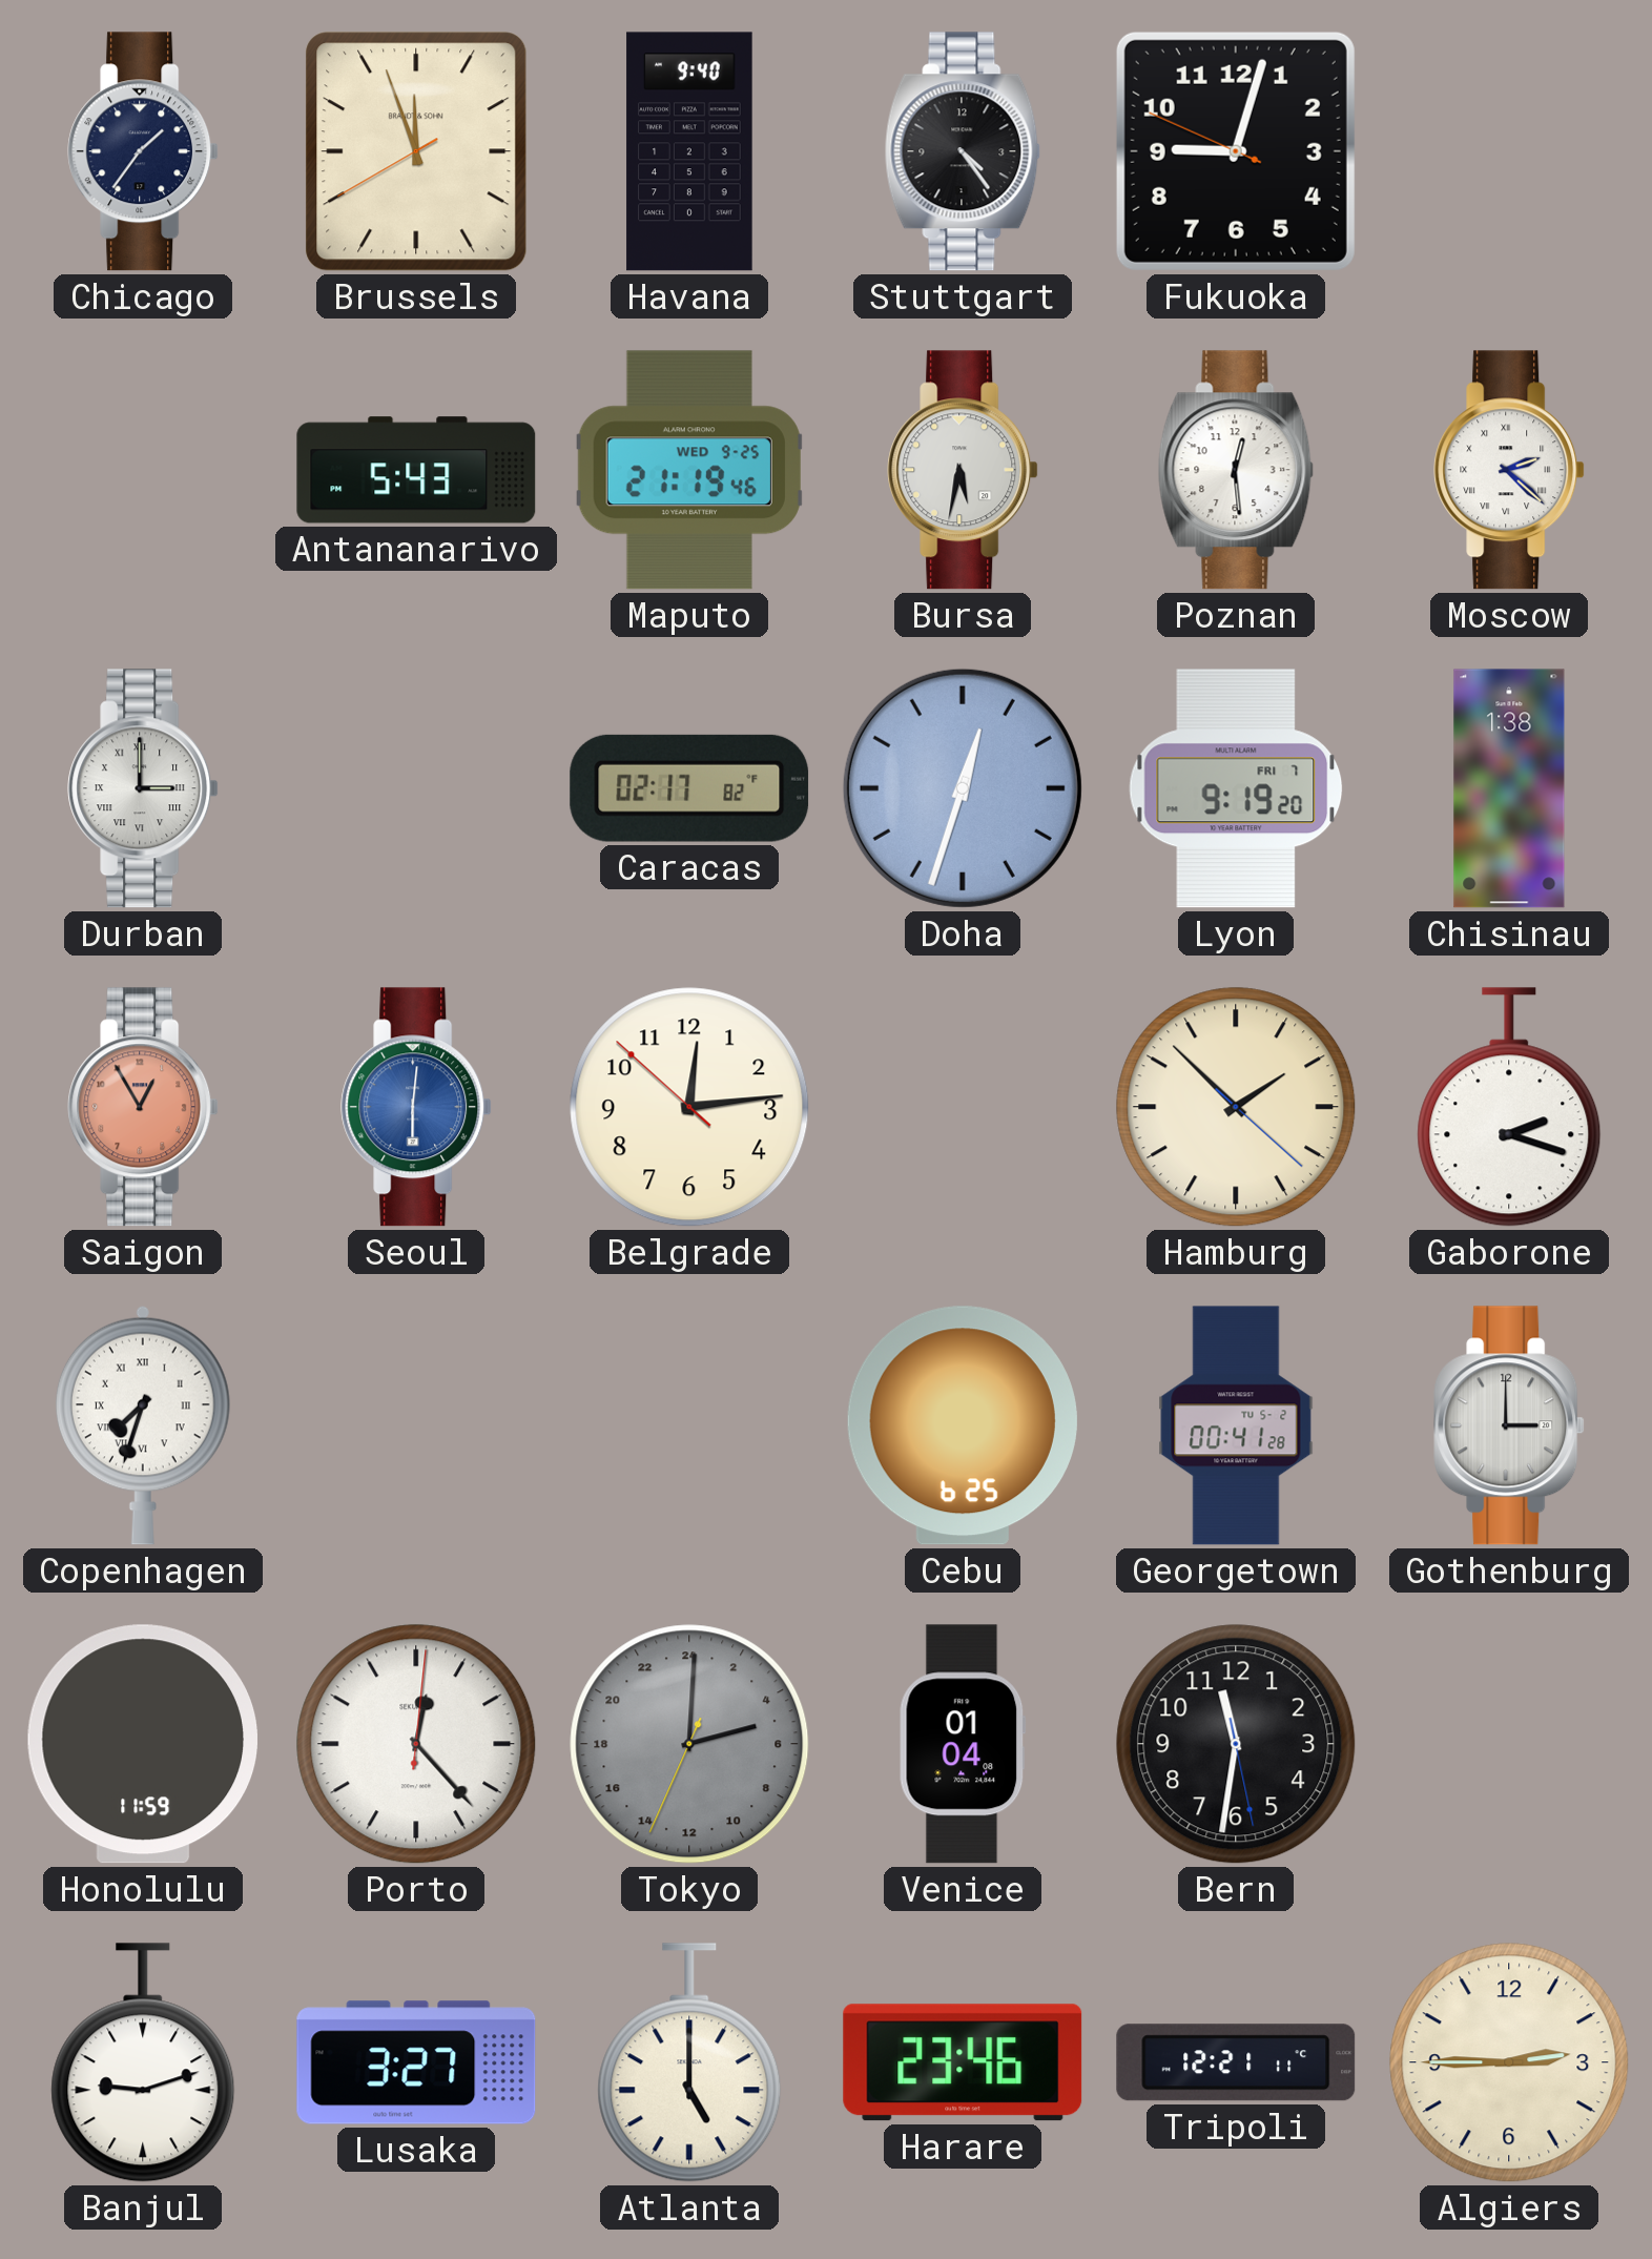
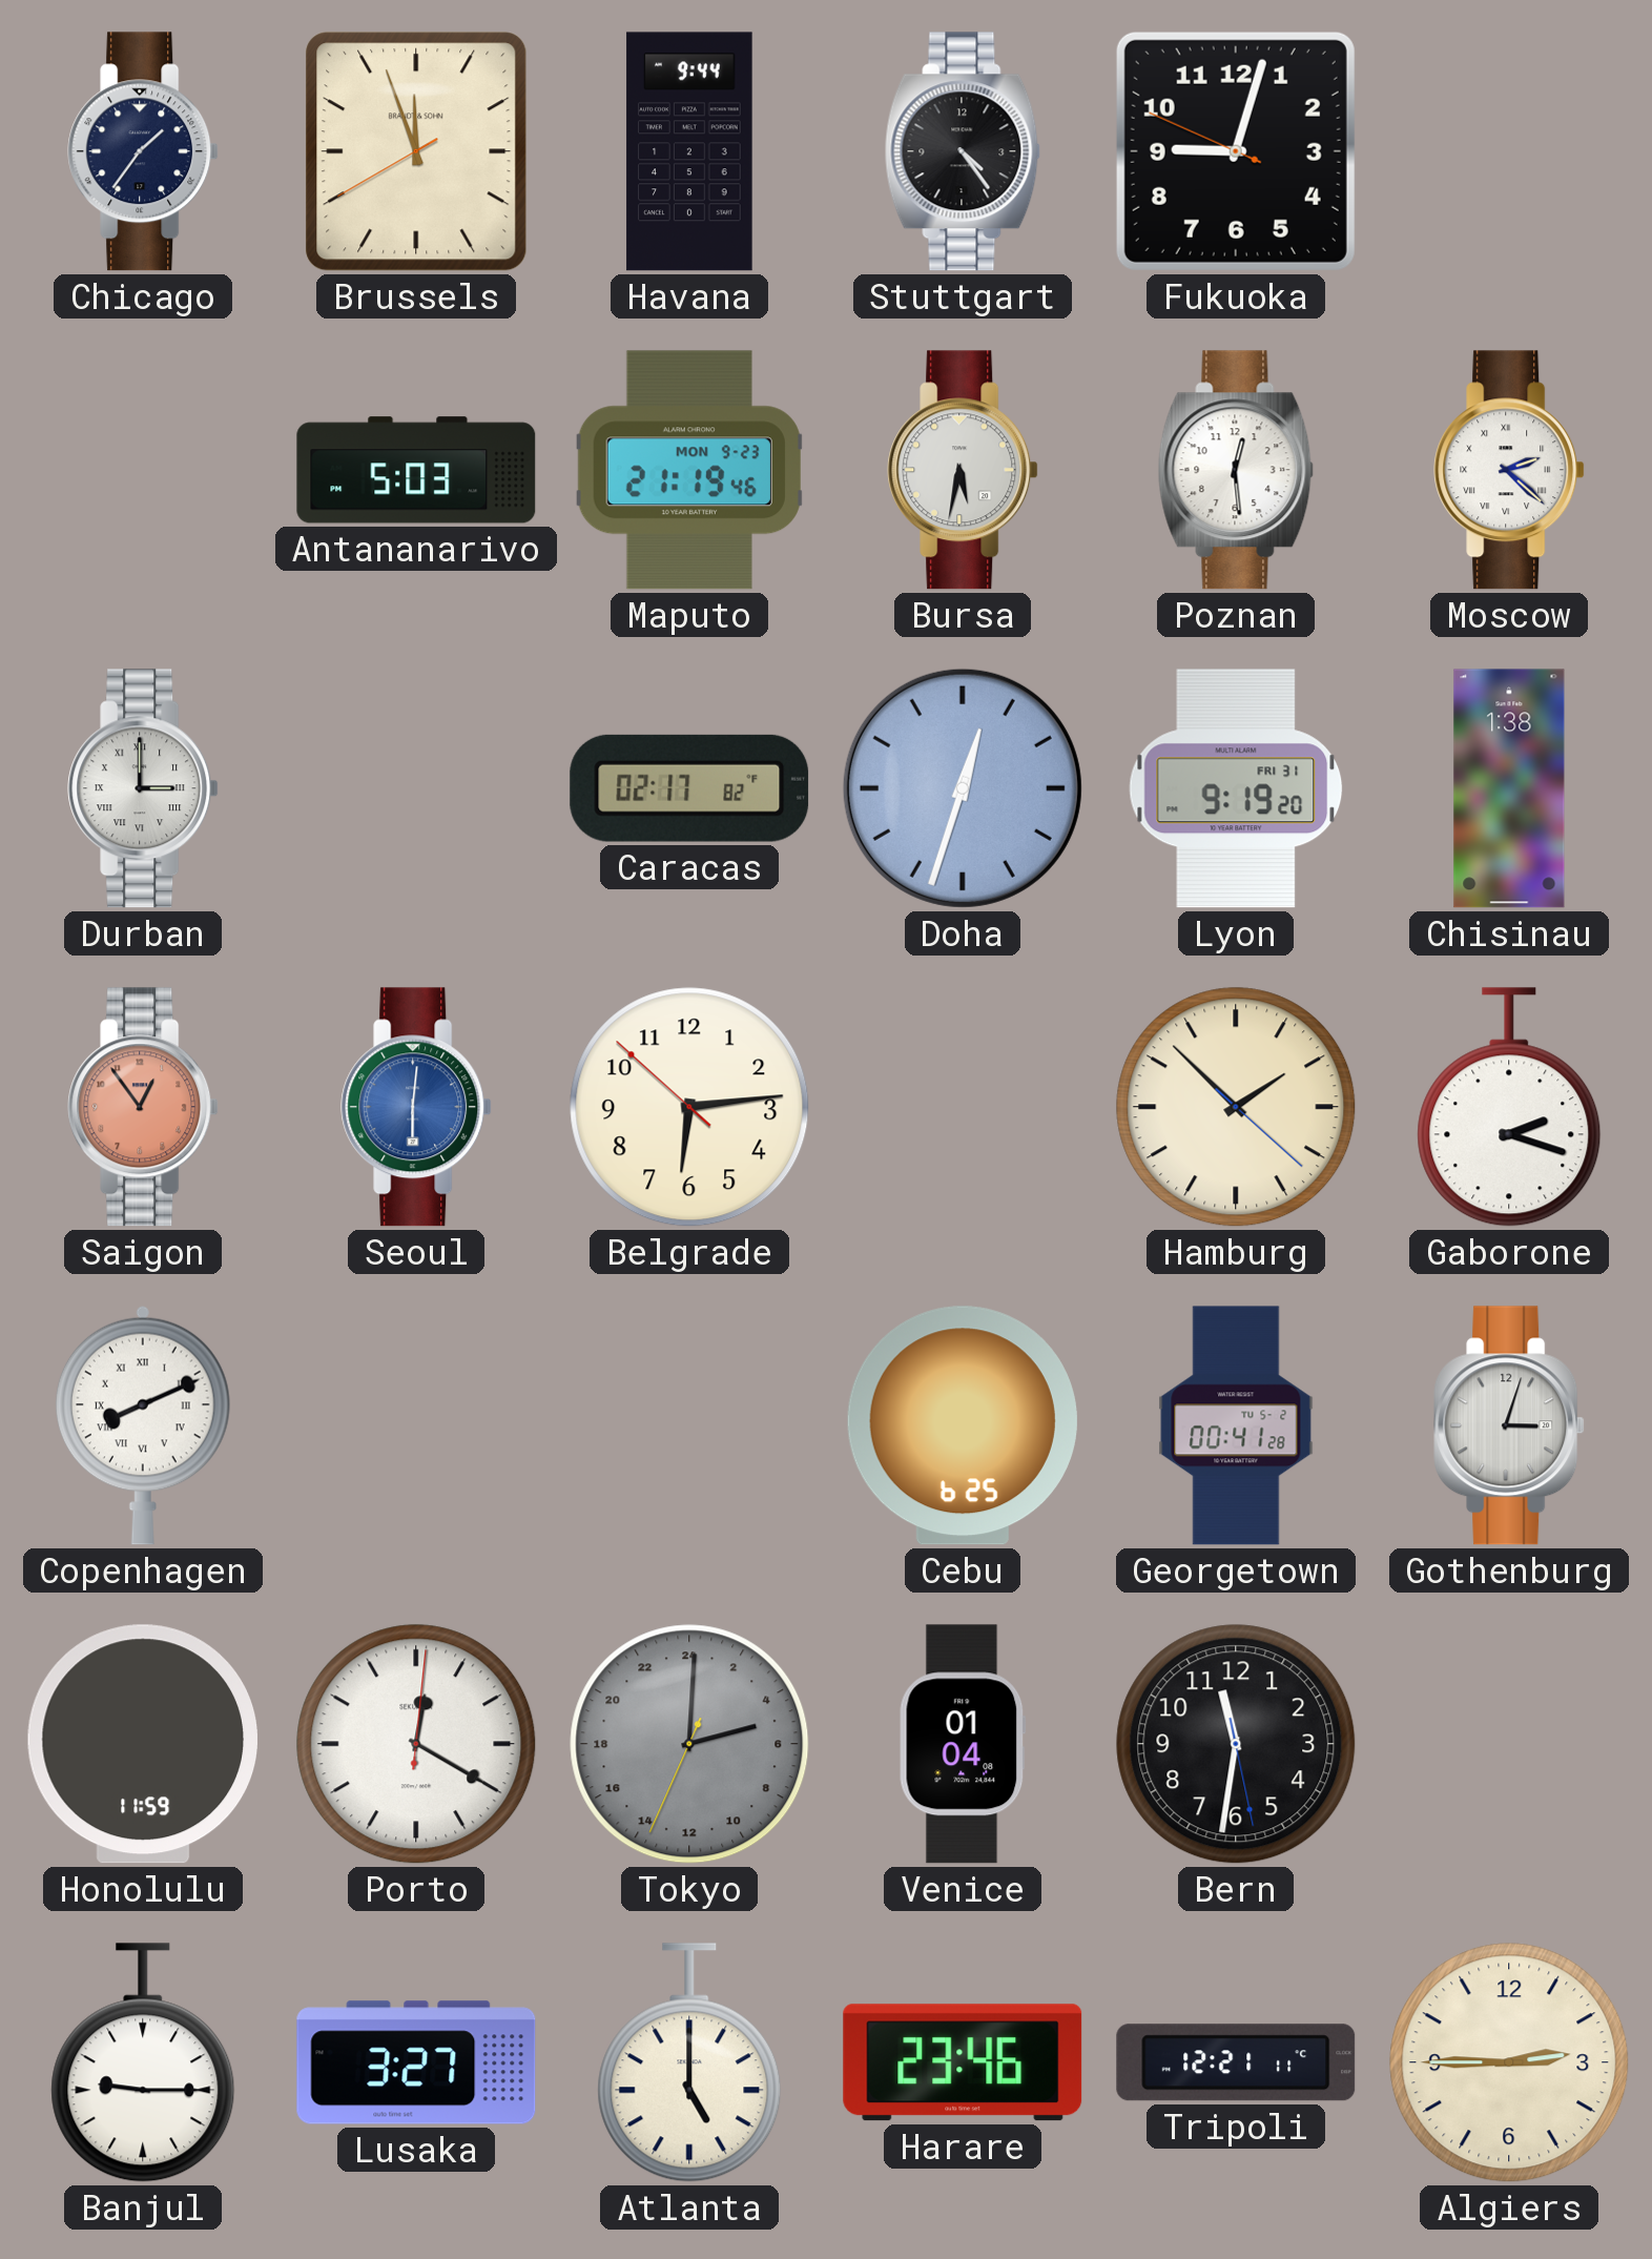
Havana: 9:40 -> 9:44 (689, 151)
Antananarivo: 5:43 -> 5:03 (416, 470)
Maputo date: WED 9-25 -> MON 9-23 (689, 470)
Lyon date: FRI 7 -> FRI 31 (1236, 788)
Saigon: 12:55 -> 12:54 (143, 1107)
Belgrade: 12:13 -> 6:13 (689, 1107)
Copenhagen: 7:33 -> 8:11 (143, 1425)
Gothenburg: 3:00 -> 3:03 (1509, 1425)
Porto: 12:23 -> 12:20 (416, 1744)
Banjul: 9:12 -> 9:15 (143, 2062)
